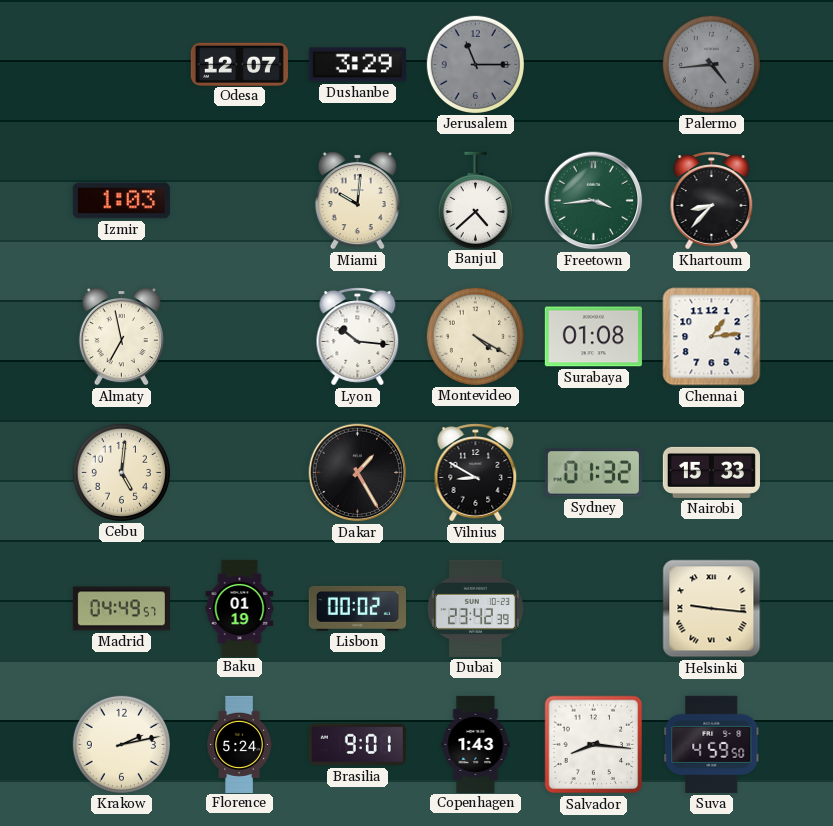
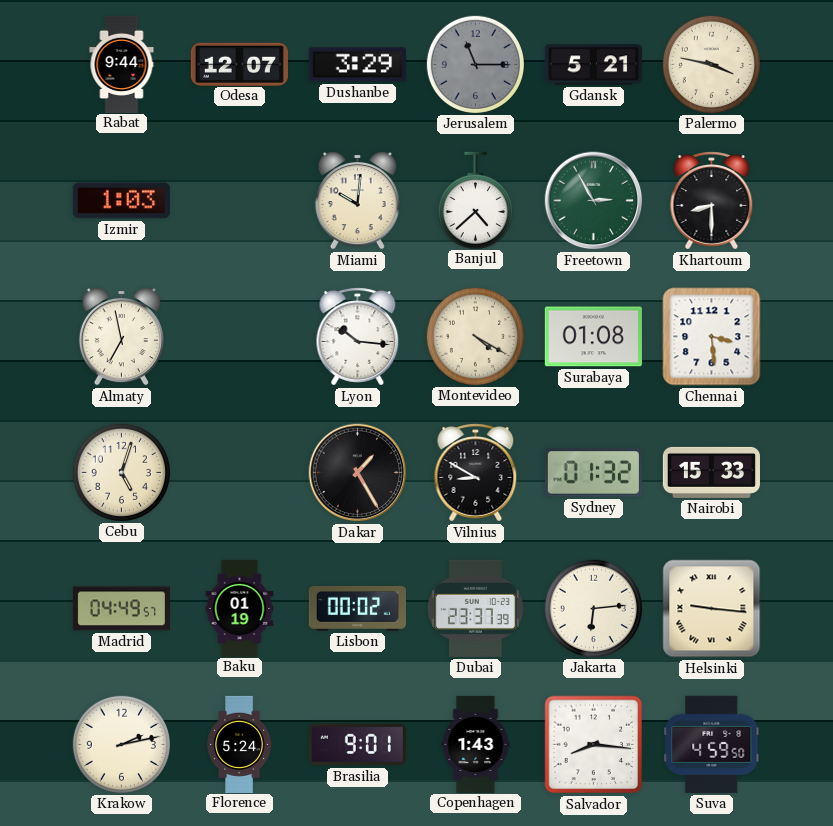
Rabat: none -> 9:44 (122, 64)
Gdansk: none -> 5:21 (593, 65)
Palermo: 4:44 -> 3:47 (711, 64)
Palermo dial: grey -> cream (711, 64)
Freetown: 3:44 -> 2:55 (594, 201)
Khartoum: 8:37 -> 8:30 (712, 201)
Chennai: 1:14 -> 3:29 (712, 337)
Cebu: 5:01 -> 5:03 (121, 472)
Dubai: 23:42 -> 23:37 (475, 608)
Jakarta: none -> 6:14 (593, 608)
